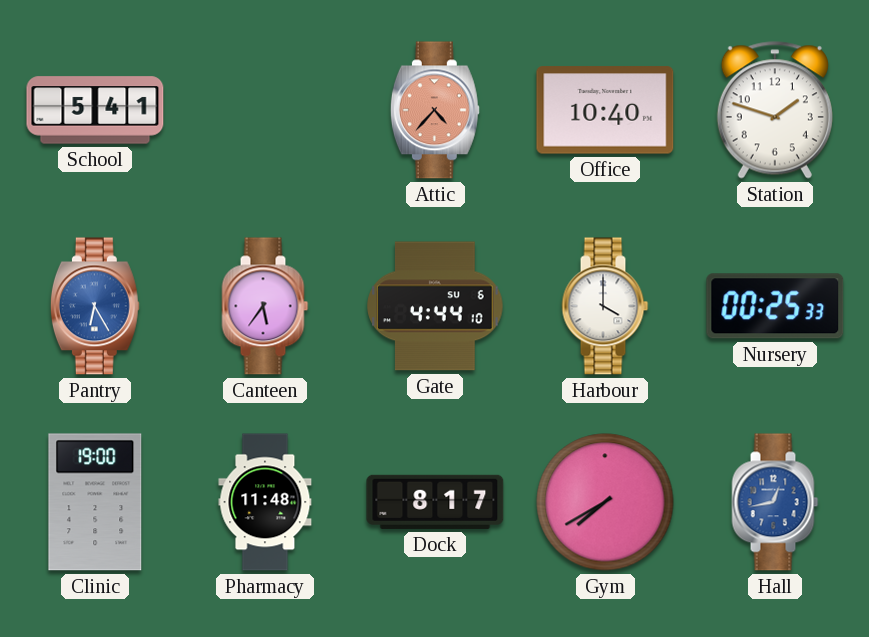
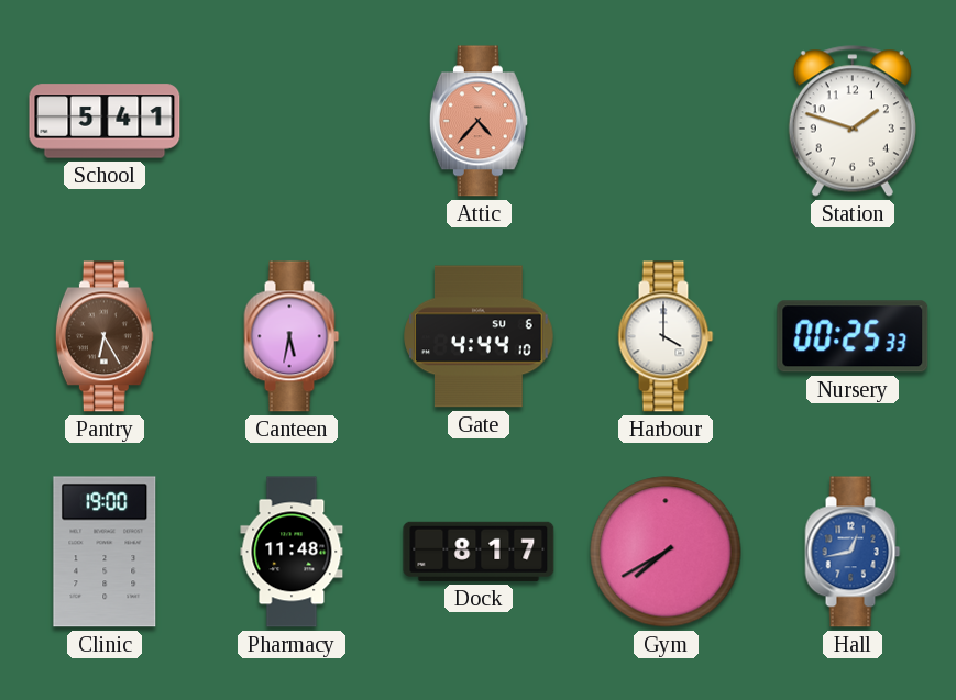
Office: 10:40 -> none (605, 110)
Pantry dial: blue -> brown (105, 336)
Canteen: 5:36 -> 5:32 (292, 336)
